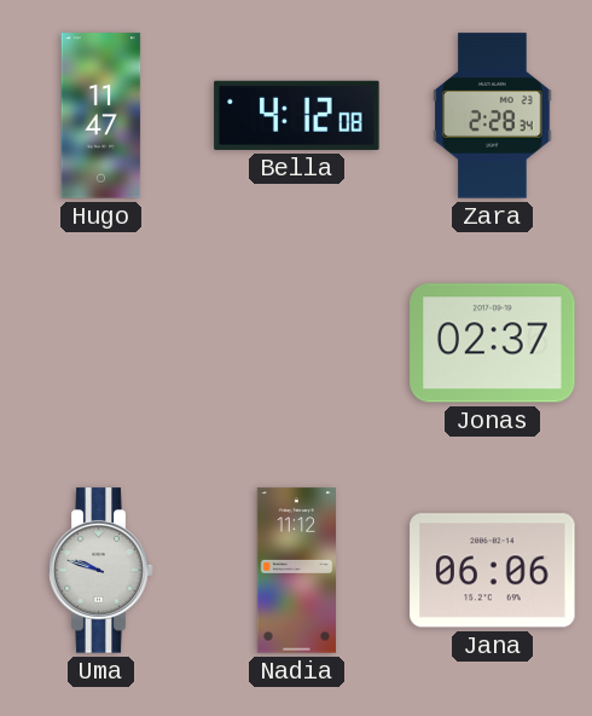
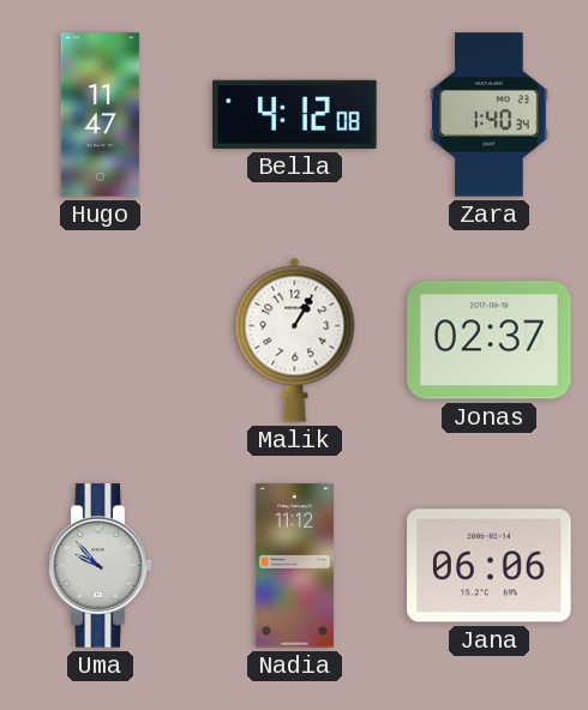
Zara: 2:28 -> 1:40 (490, 115)
Malik: none -> 1:05 (295, 339)
Uma: 9:48 -> 9:53 (101, 566)
